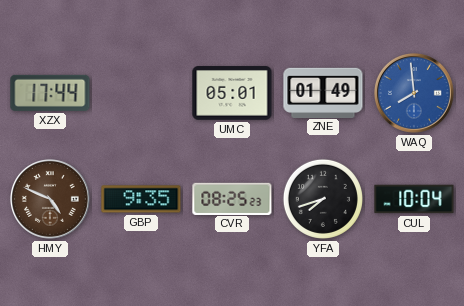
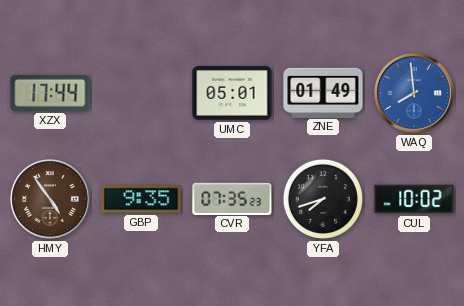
HMY: 4:49 -> 4:54 (50, 199)
CVR: 08:25 -> 07:35 (232, 198)
CUL: 10:04 -> 10:02 (414, 199)
